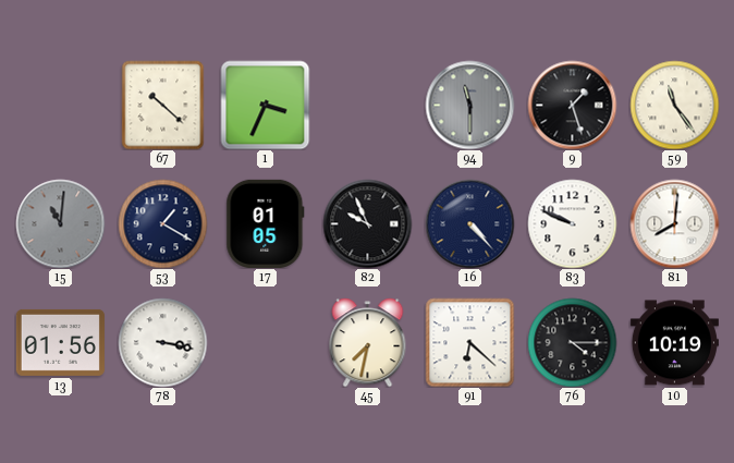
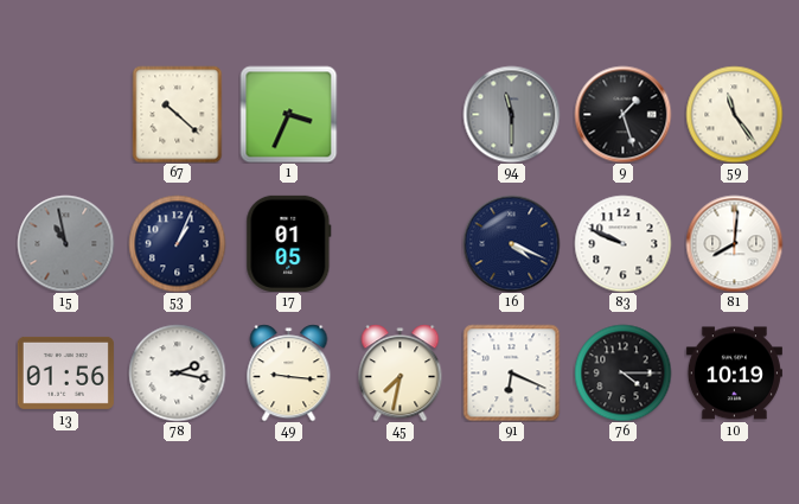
15: 11:01 -> 10:58 (65, 243)
53: 1:20 -> 1:04 (177, 243)
82: 9:56 -> none (367, 223)
16: 4:23 -> 4:19 (511, 243)
78: 3:17 -> 2:17 (177, 372)
49: none -> 9:16 (289, 372)
91: 6:22 -> 6:19 (511, 372)
